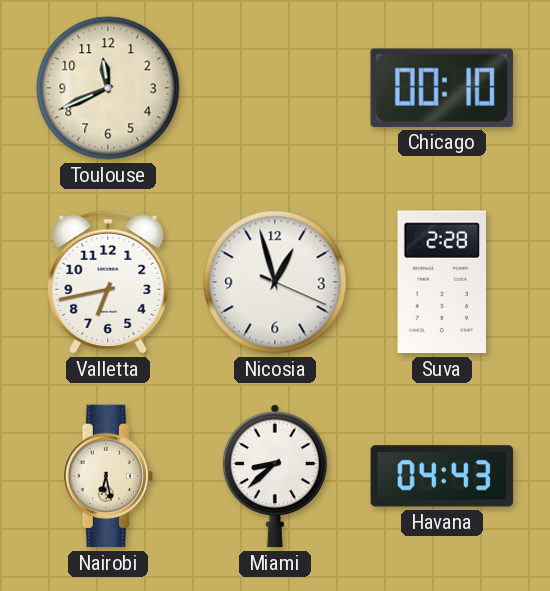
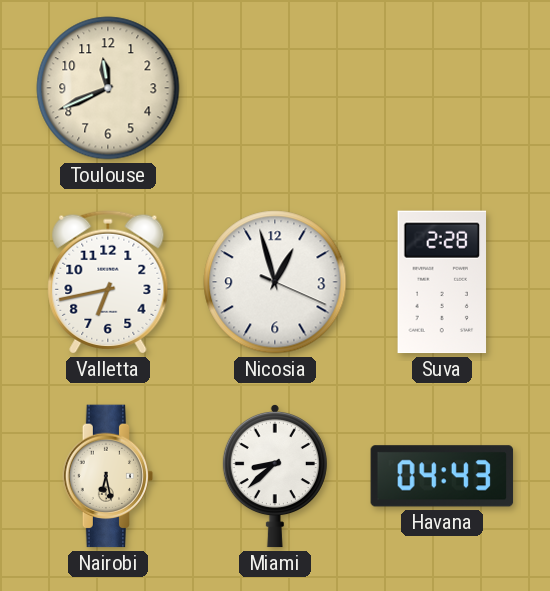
Chicago: 00:10 -> none (442, 88)
